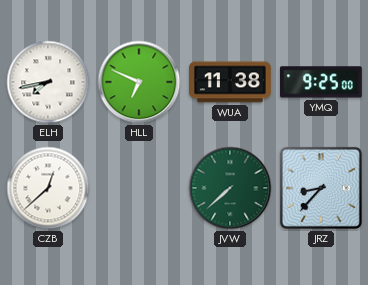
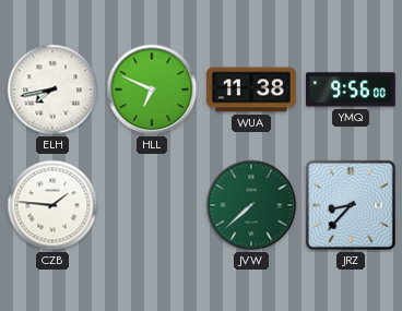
YMQ: 9:25 -> 9:56 (351, 89)
CZB: 12:38 -> 1:46 (52, 205)
